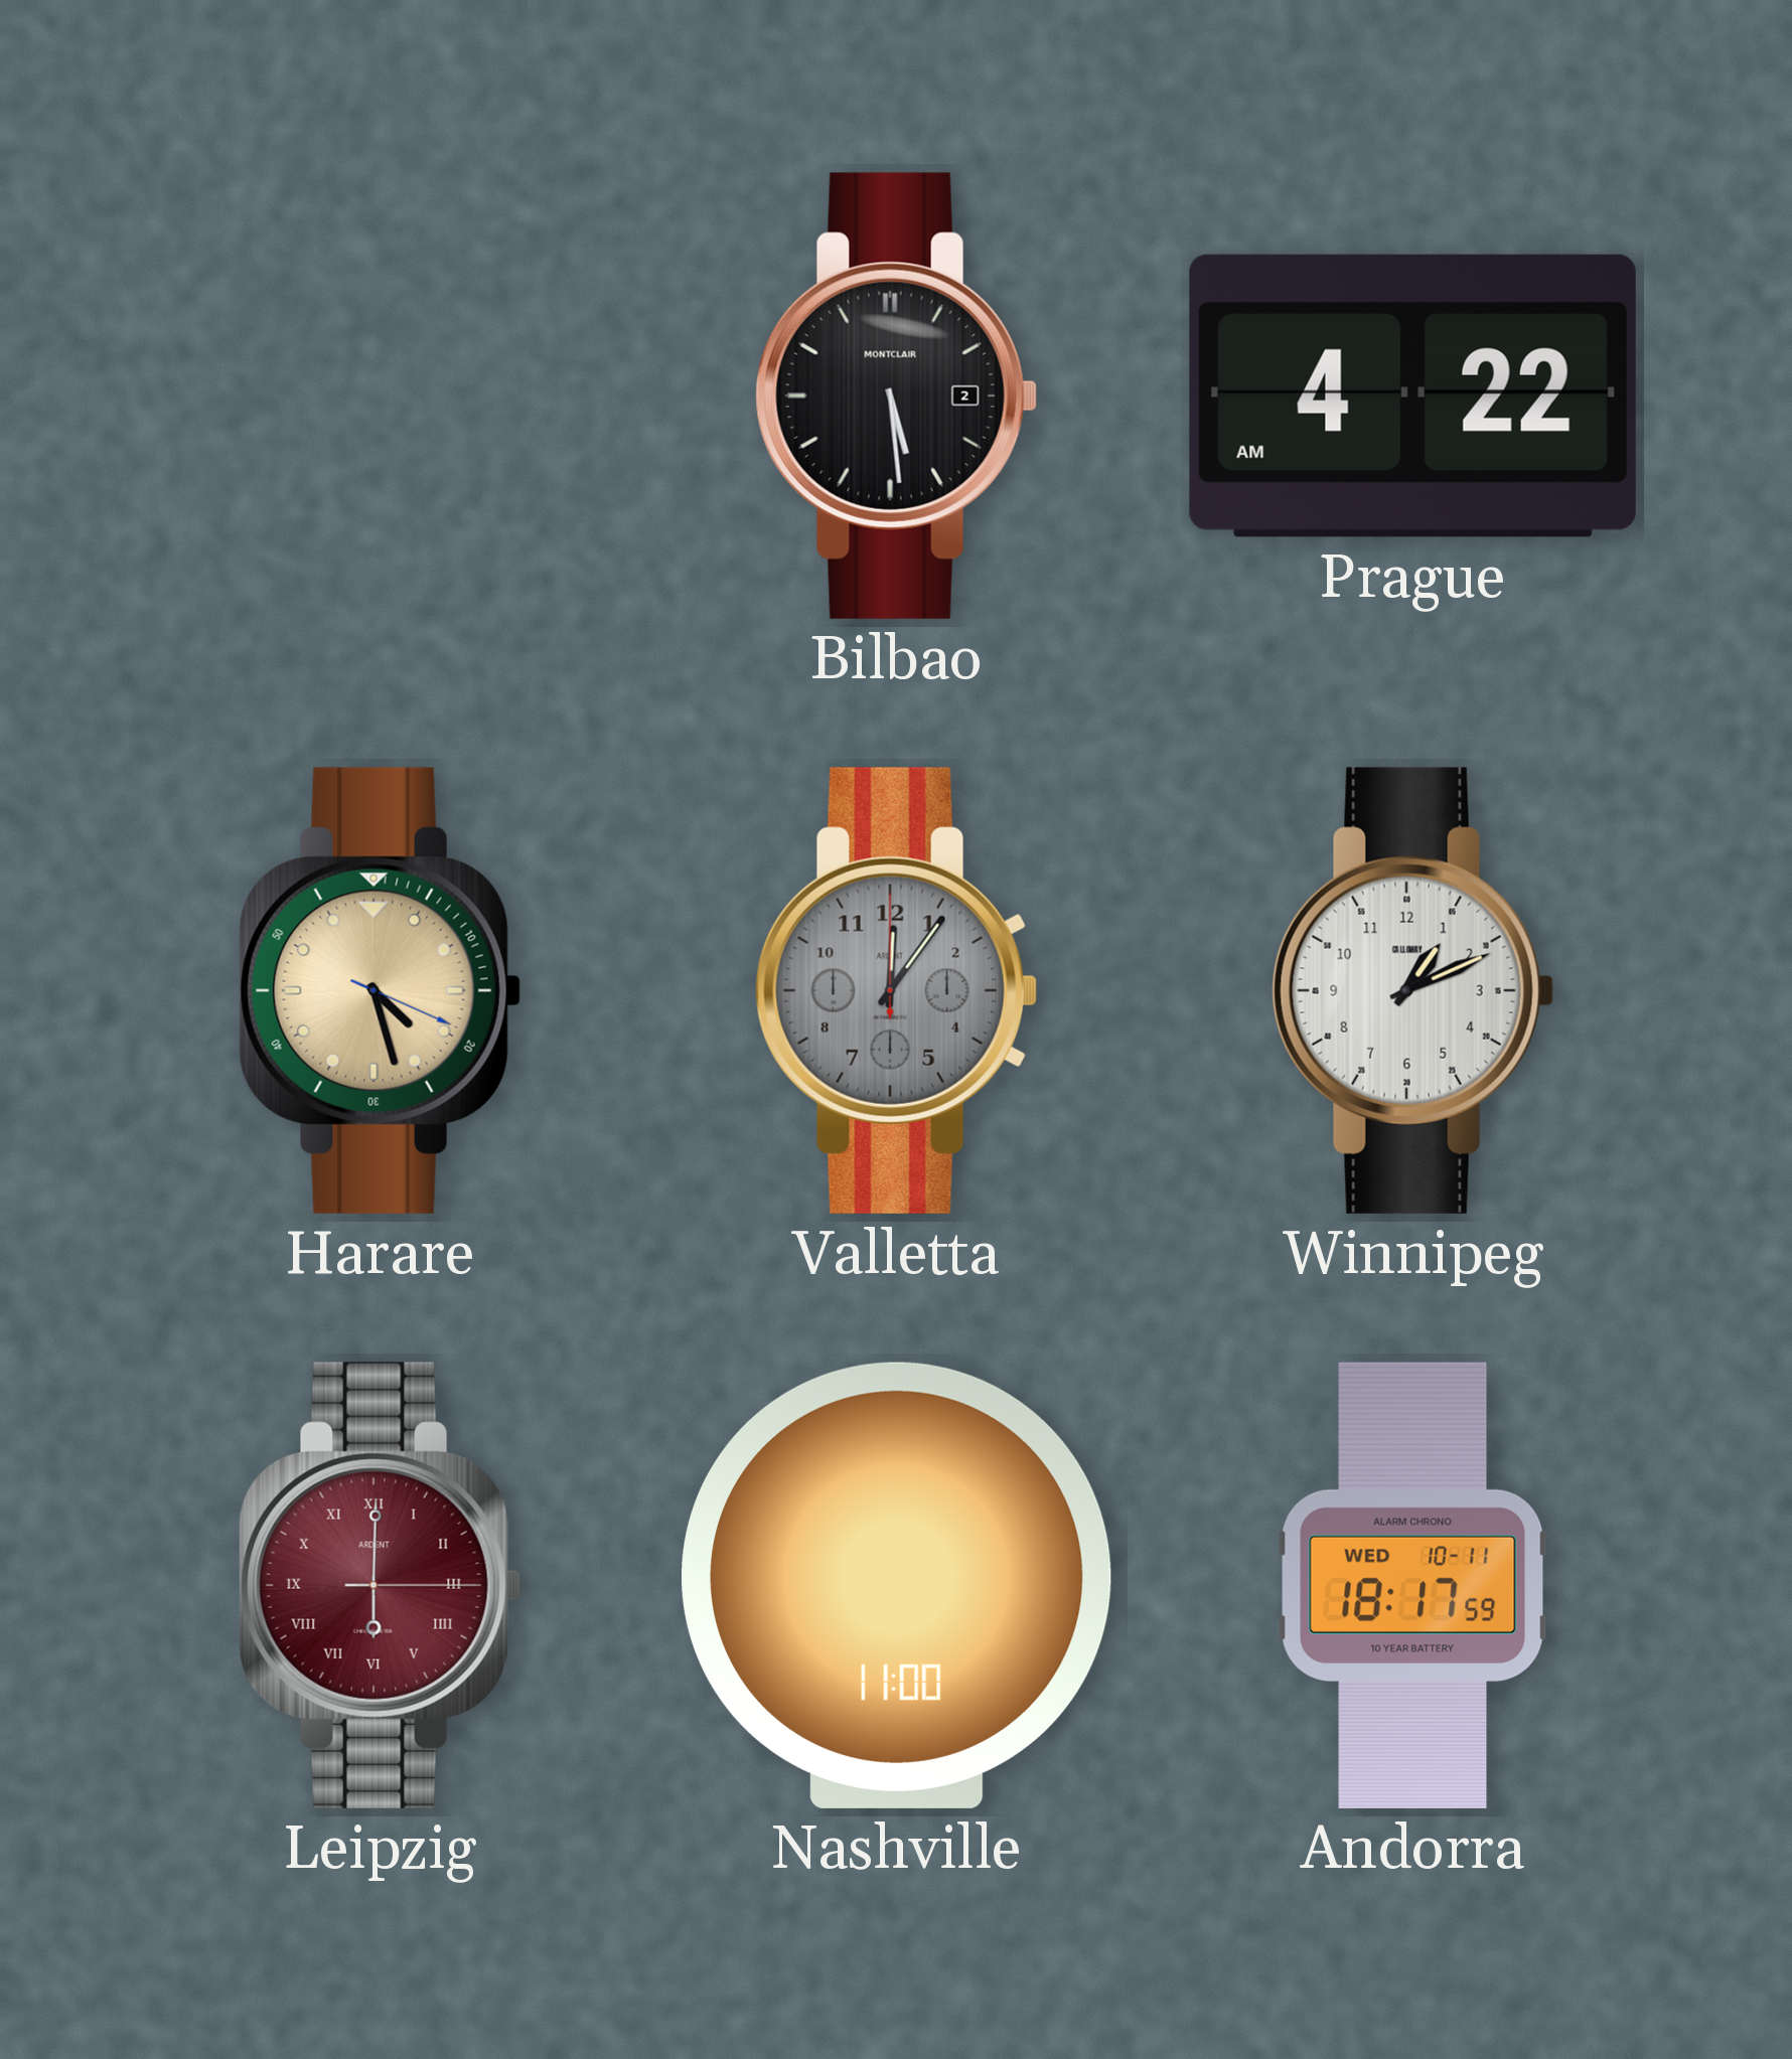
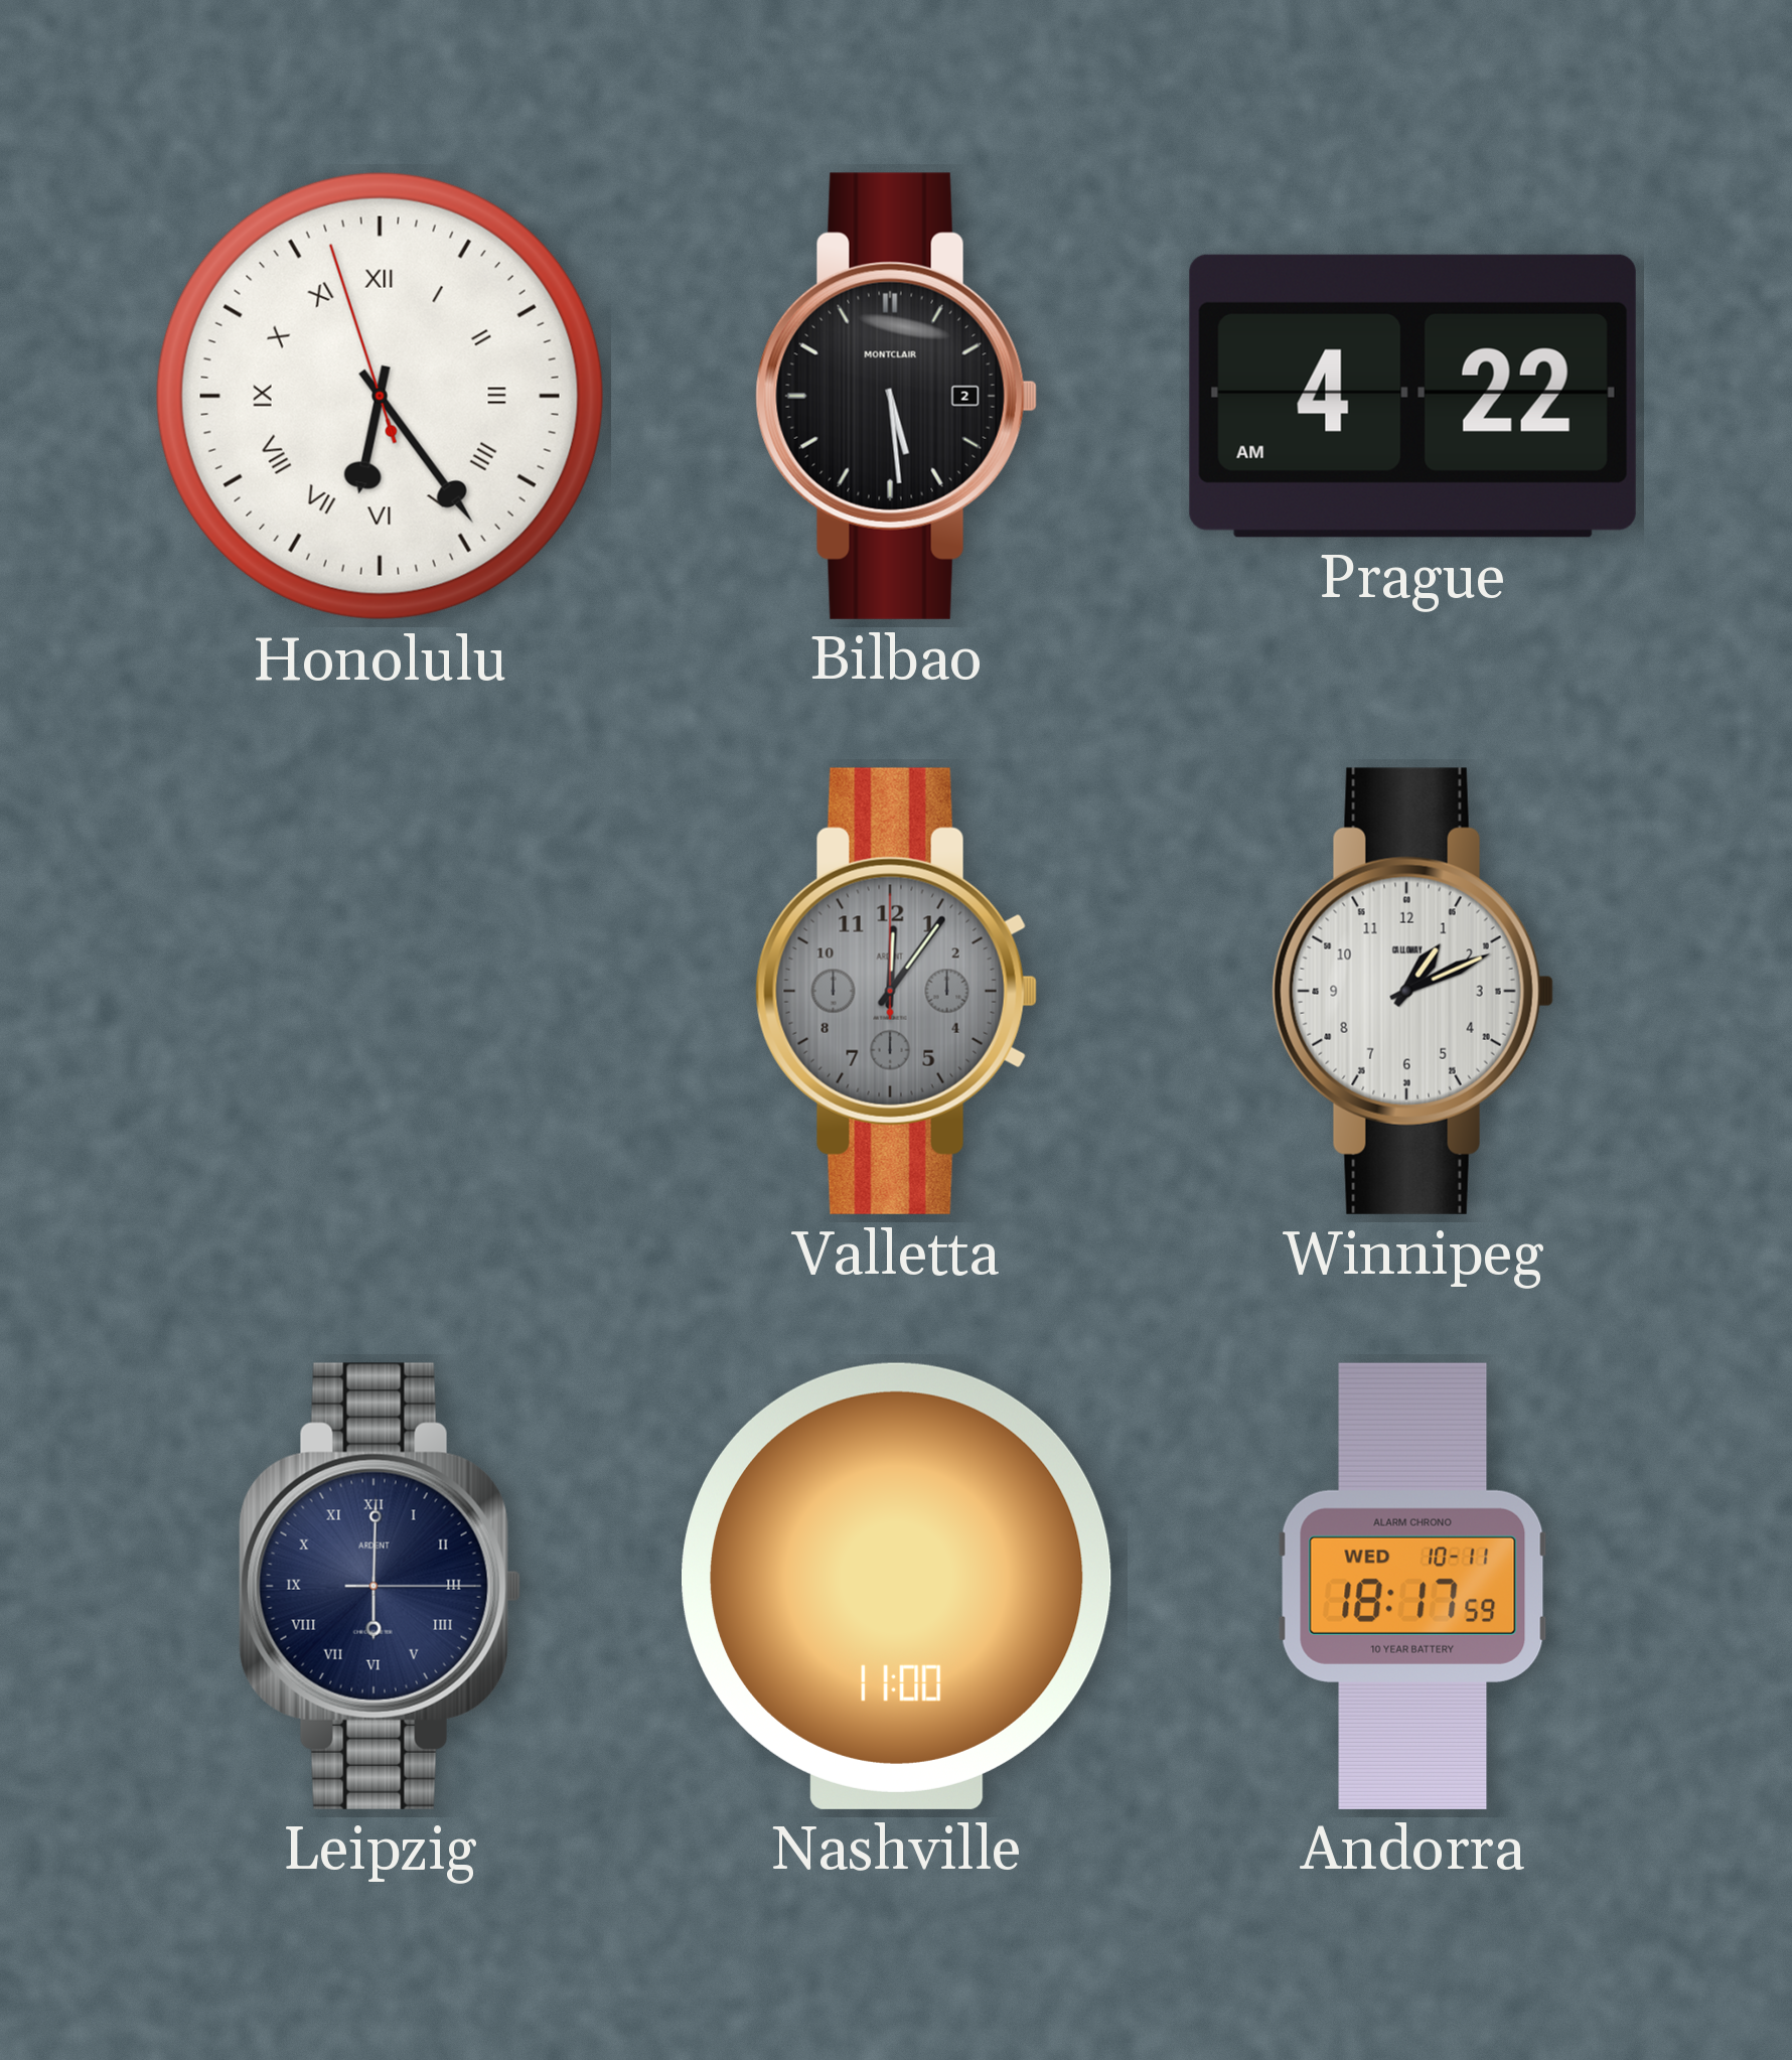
Honolulu: none -> 6:23 (380, 396)
Harare: 4:27 -> none (380, 990)
Leipzig dial: burgundy -> navy (380, 1586)
